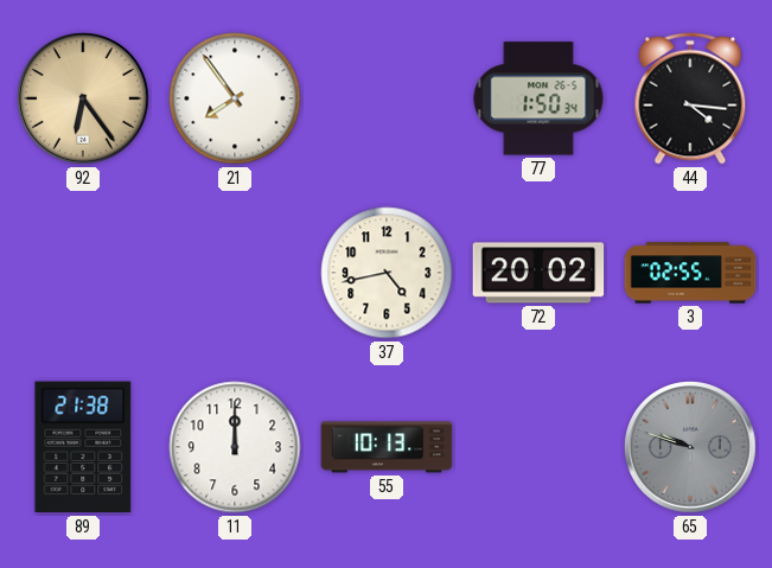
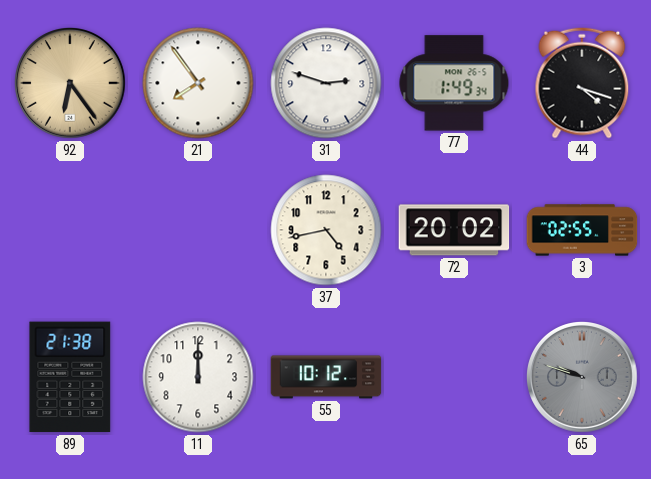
31: none -> 2:48 (326, 83)
77: 1:50 -> 1:49 (454, 83)
44: 4:16 -> 4:18 (582, 83)
55: 10:13 -> 10:12 (326, 377)
